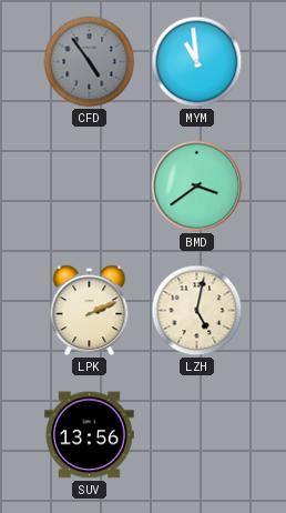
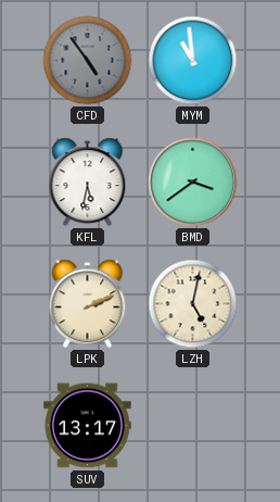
KFL: none -> 5:32 (88, 183)
SUV: 13:56 -> 13:17 (88, 426)
